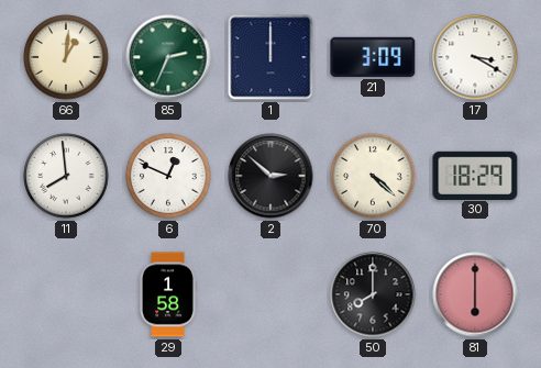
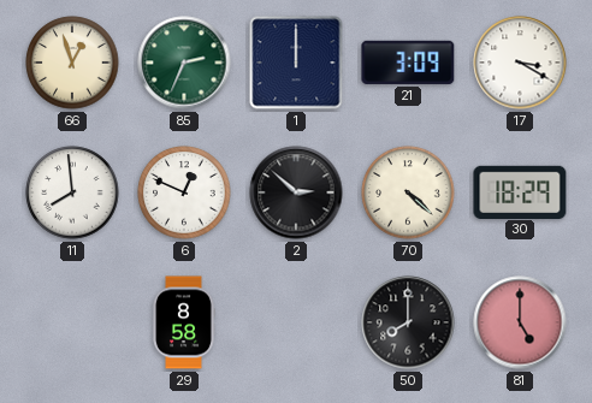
66: 1:01 -> 12:57 (72, 63)
29: 1:58 -> 8:58 (184, 322)
81: 6:00 -> 5:00 (520, 322)
